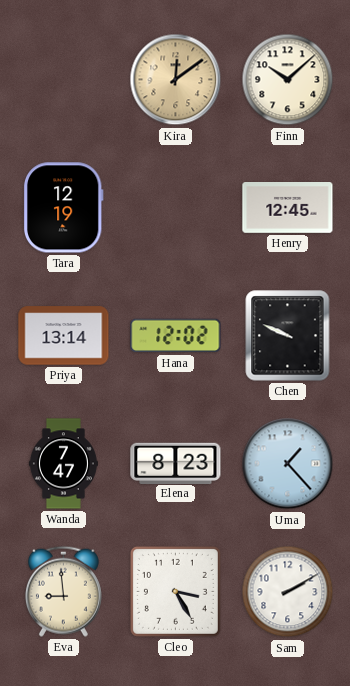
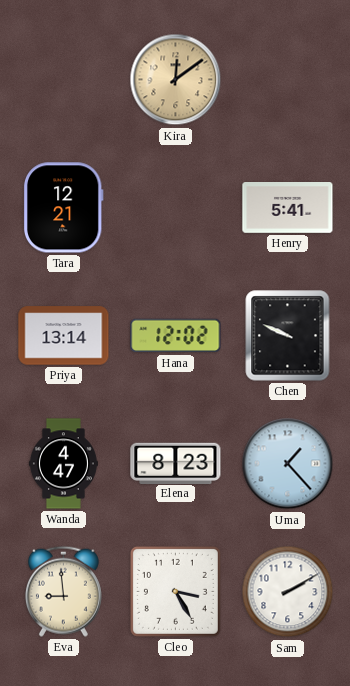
Finn: 10:08 -> none (288, 80)
Tara: 12:19 -> 12:21 (63, 208)
Henry: 12:45 -> 5:41 (288, 208)
Wanda: 7:47 -> 4:47 (63, 464)
